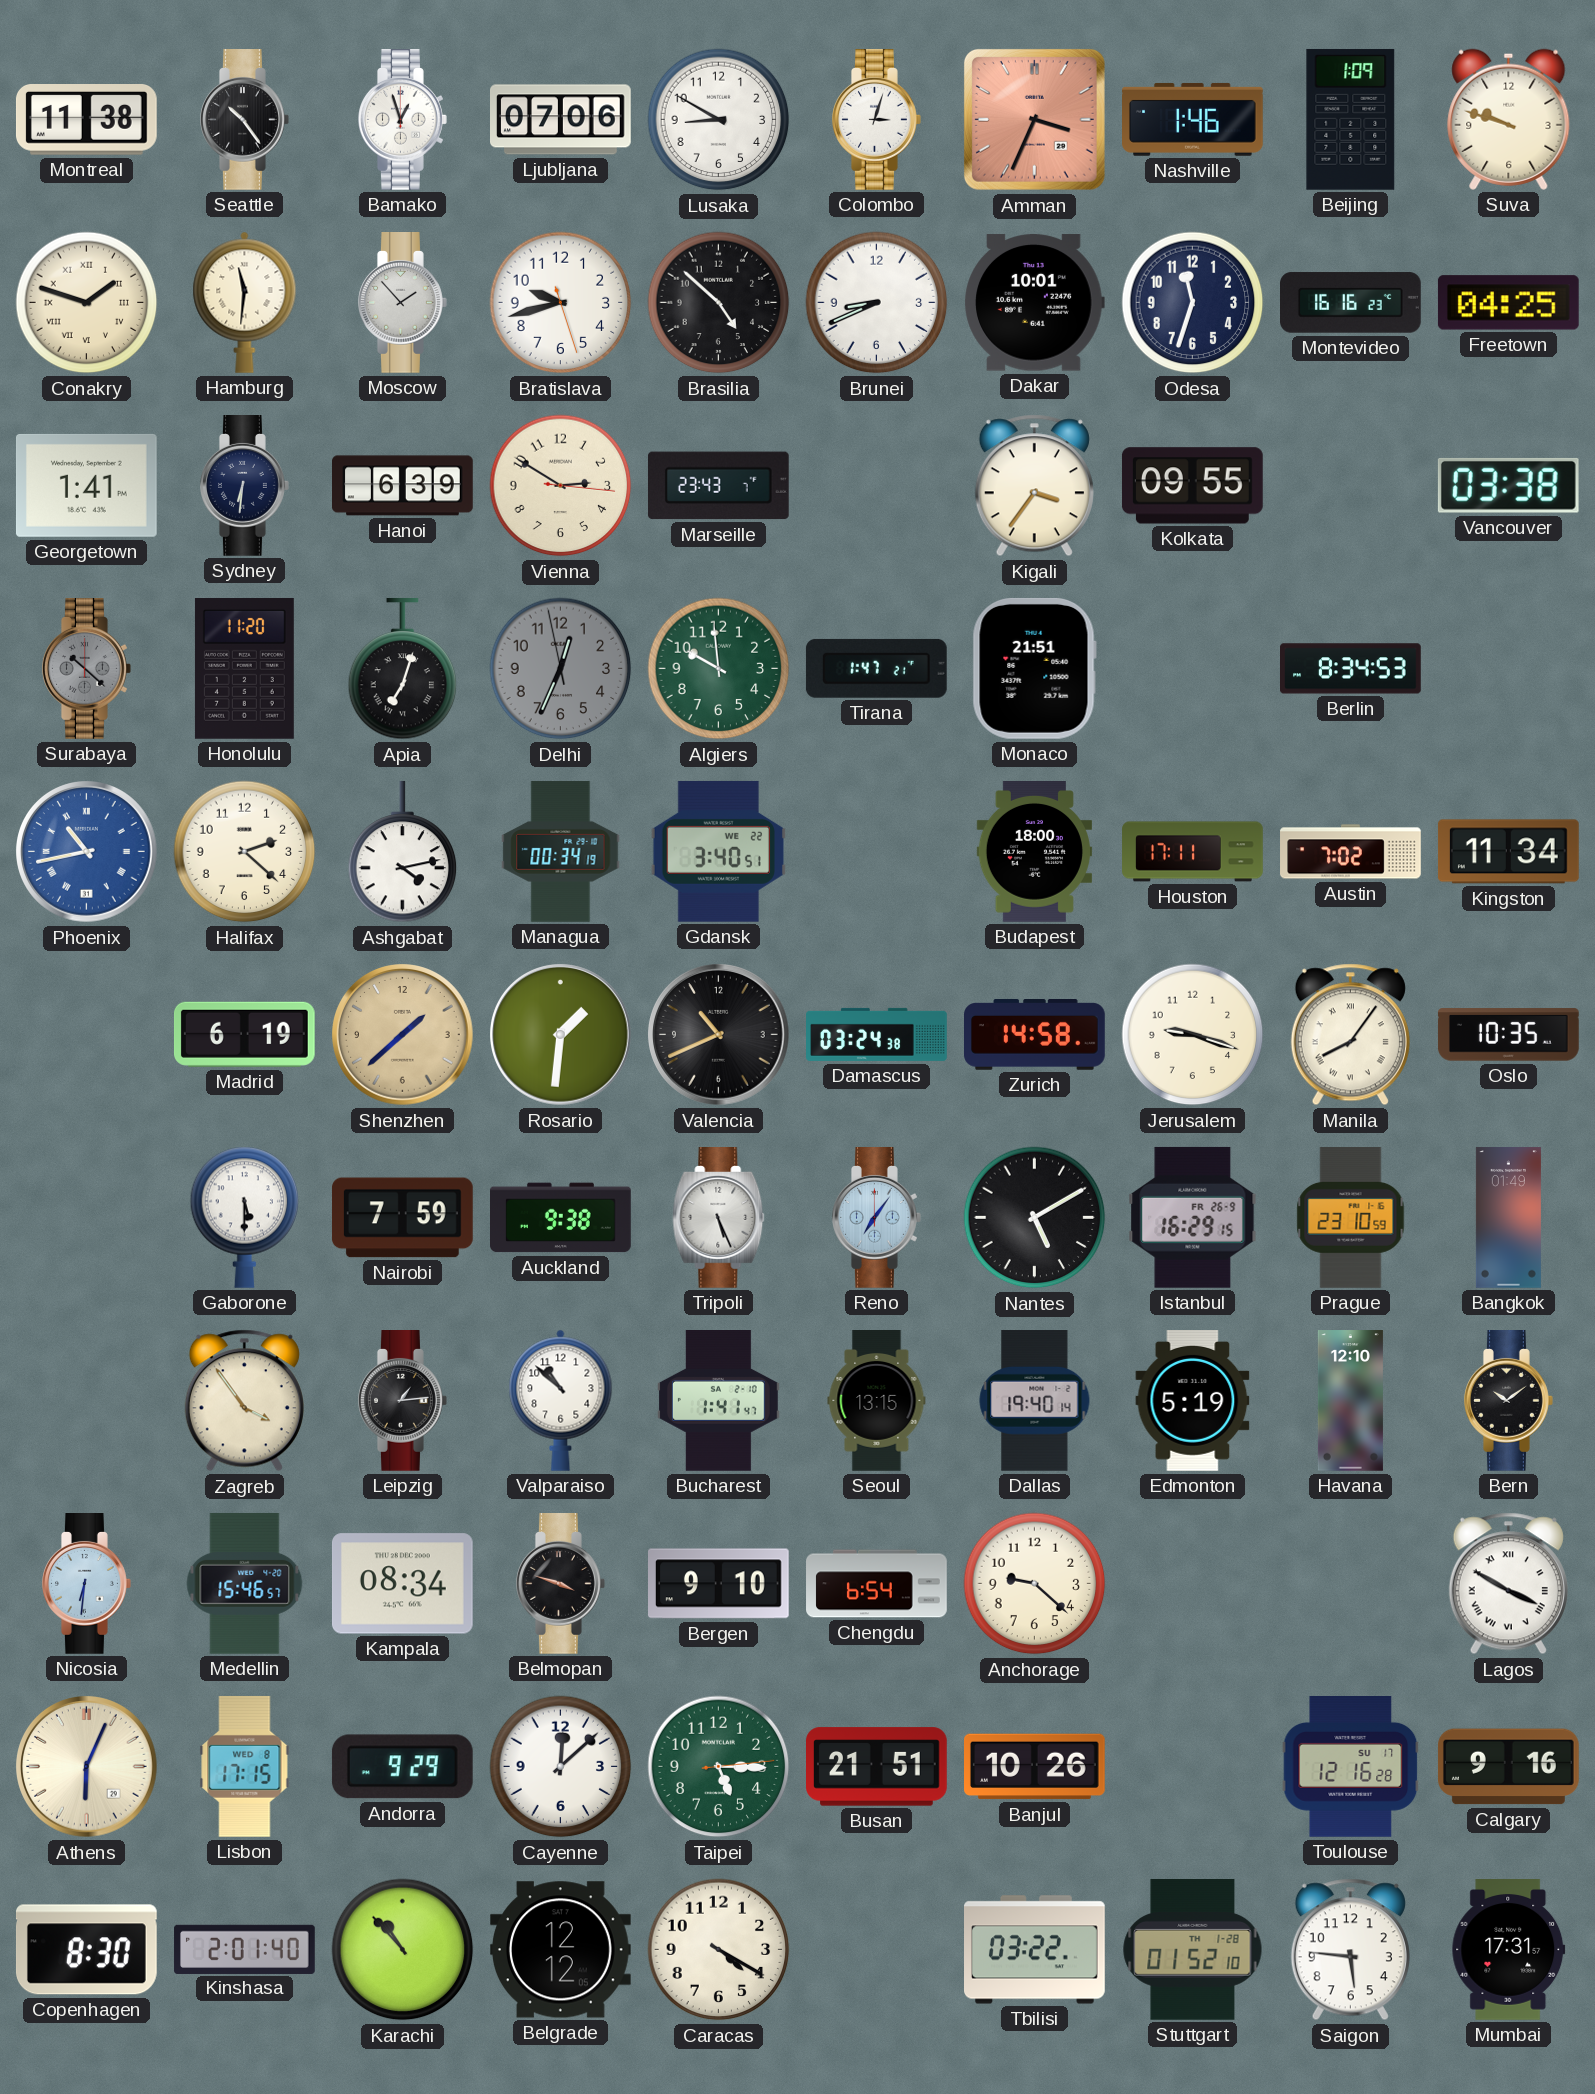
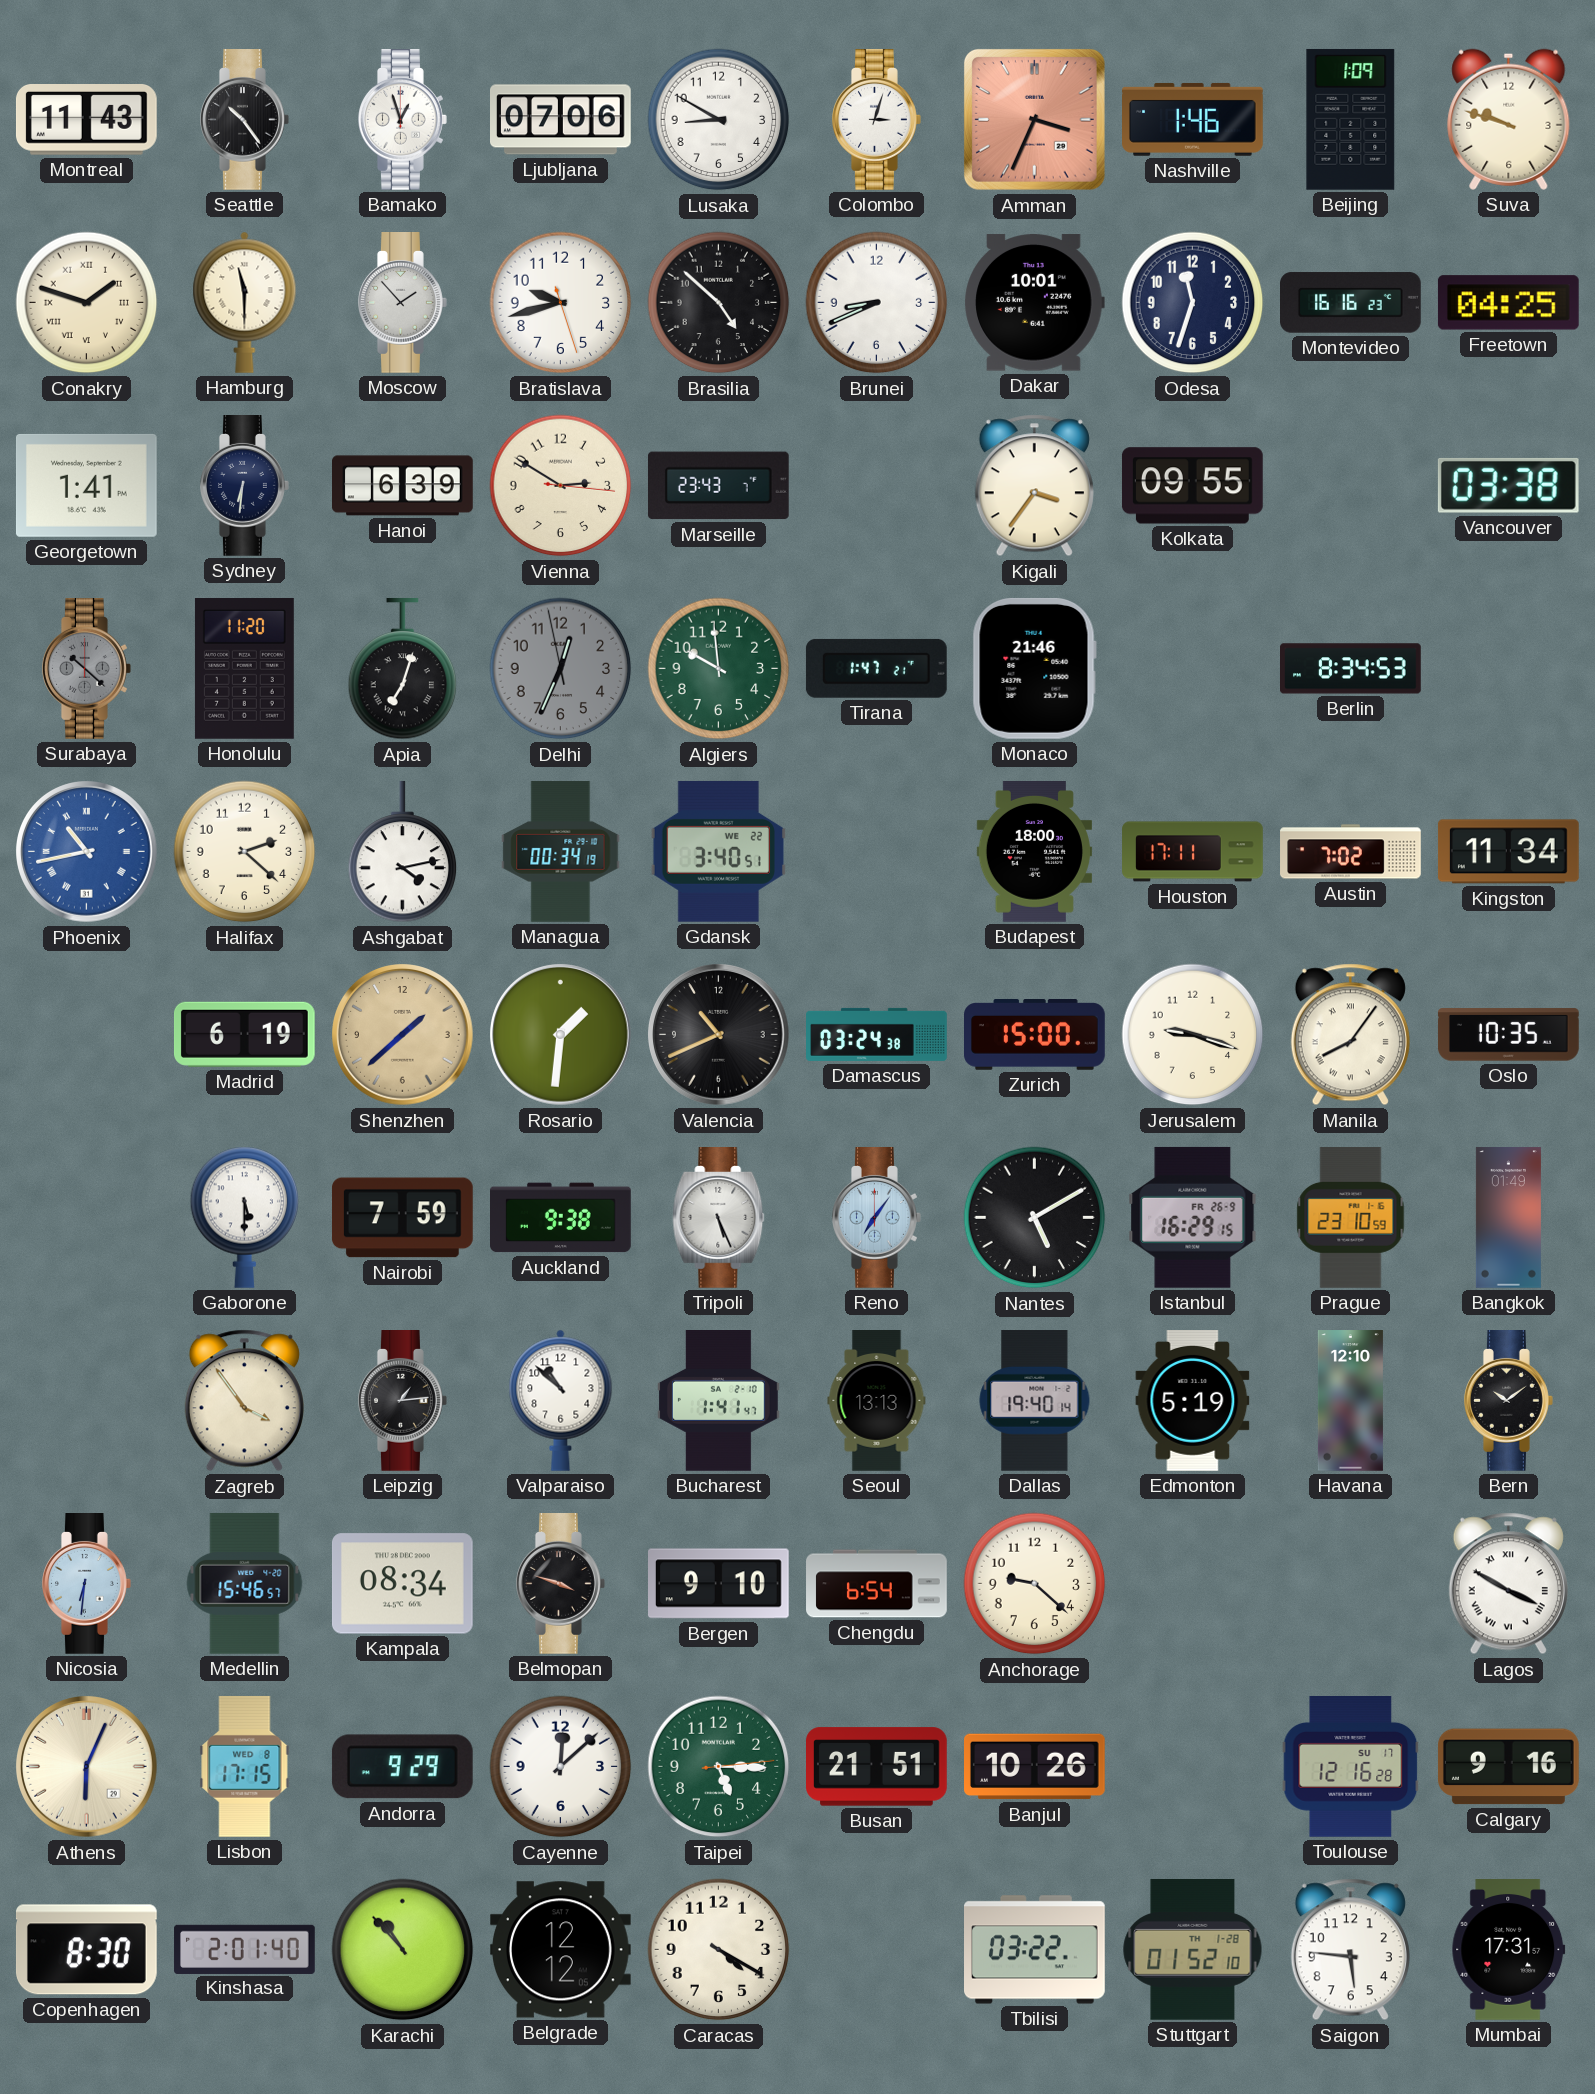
Montreal: 11:38 -> 11:43 (86, 120)
Hamburg: 11:31 -> 11:30 (245, 302)
Monaco: 21:51 -> 21:46 (1034, 668)
Zurich: 14:58 -> 15:00 (1035, 1035)
Seoul: 13:15 -> 13:13 (877, 1401)
